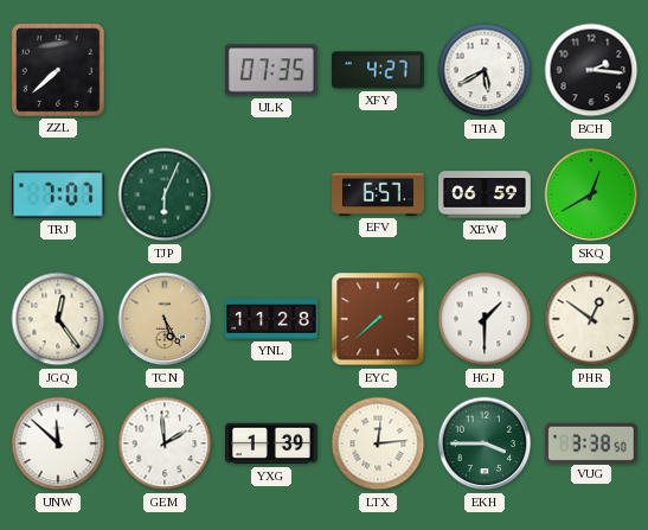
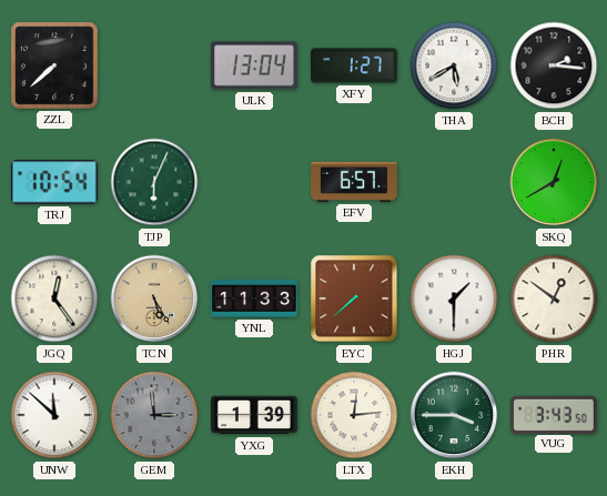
ULK: 07:35 -> 13:04 (254, 65)
XFY: 4:27 -> 1:27 (355, 65)
TRJ: 7:07 -> 10:54 (54, 182)
XEW: 06:59 -> none (485, 194)
YNL: 11:28 -> 11:33 (254, 300)
GEM: 1:59 -> 2:59 (154, 415)
GEM dial: white -> grey (154, 415)
VUG: 3:38 -> 3:43 (555, 414)
